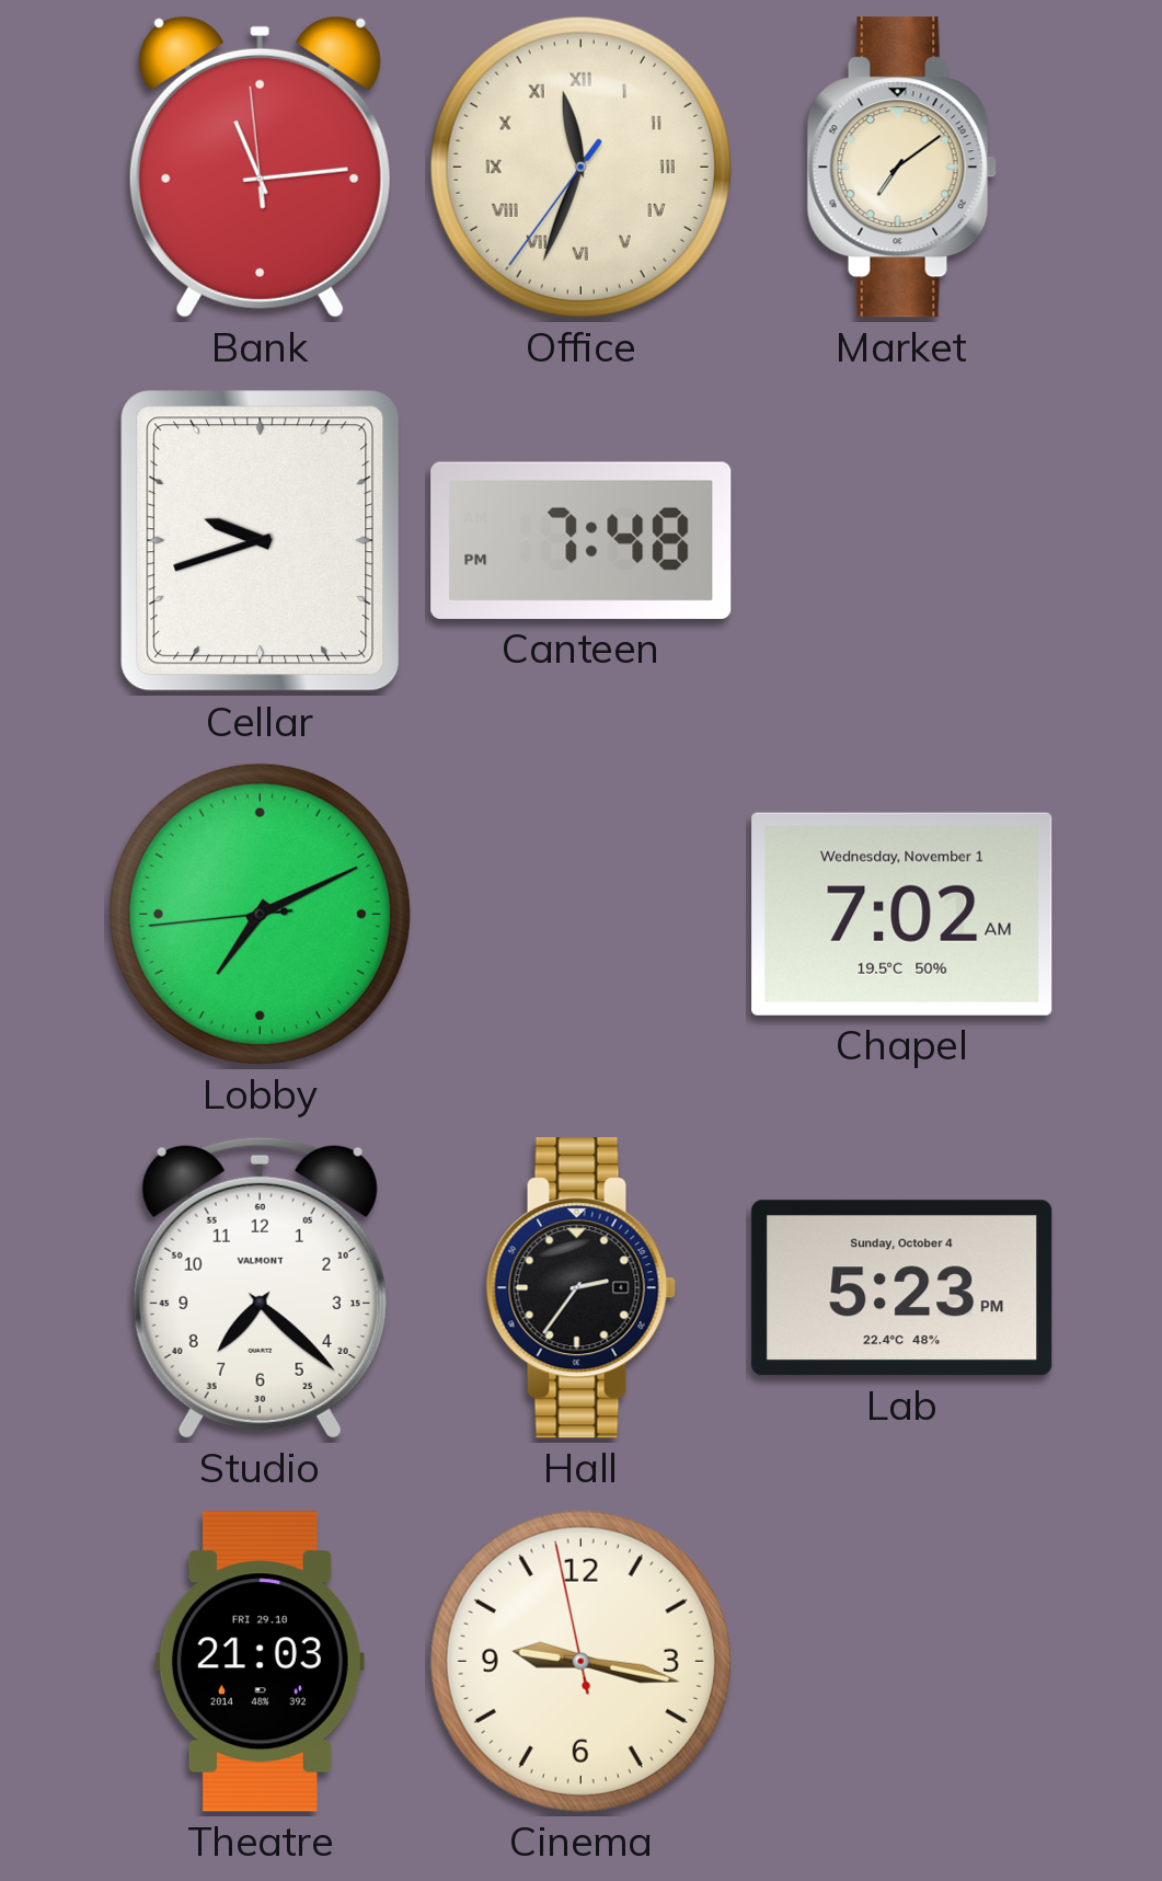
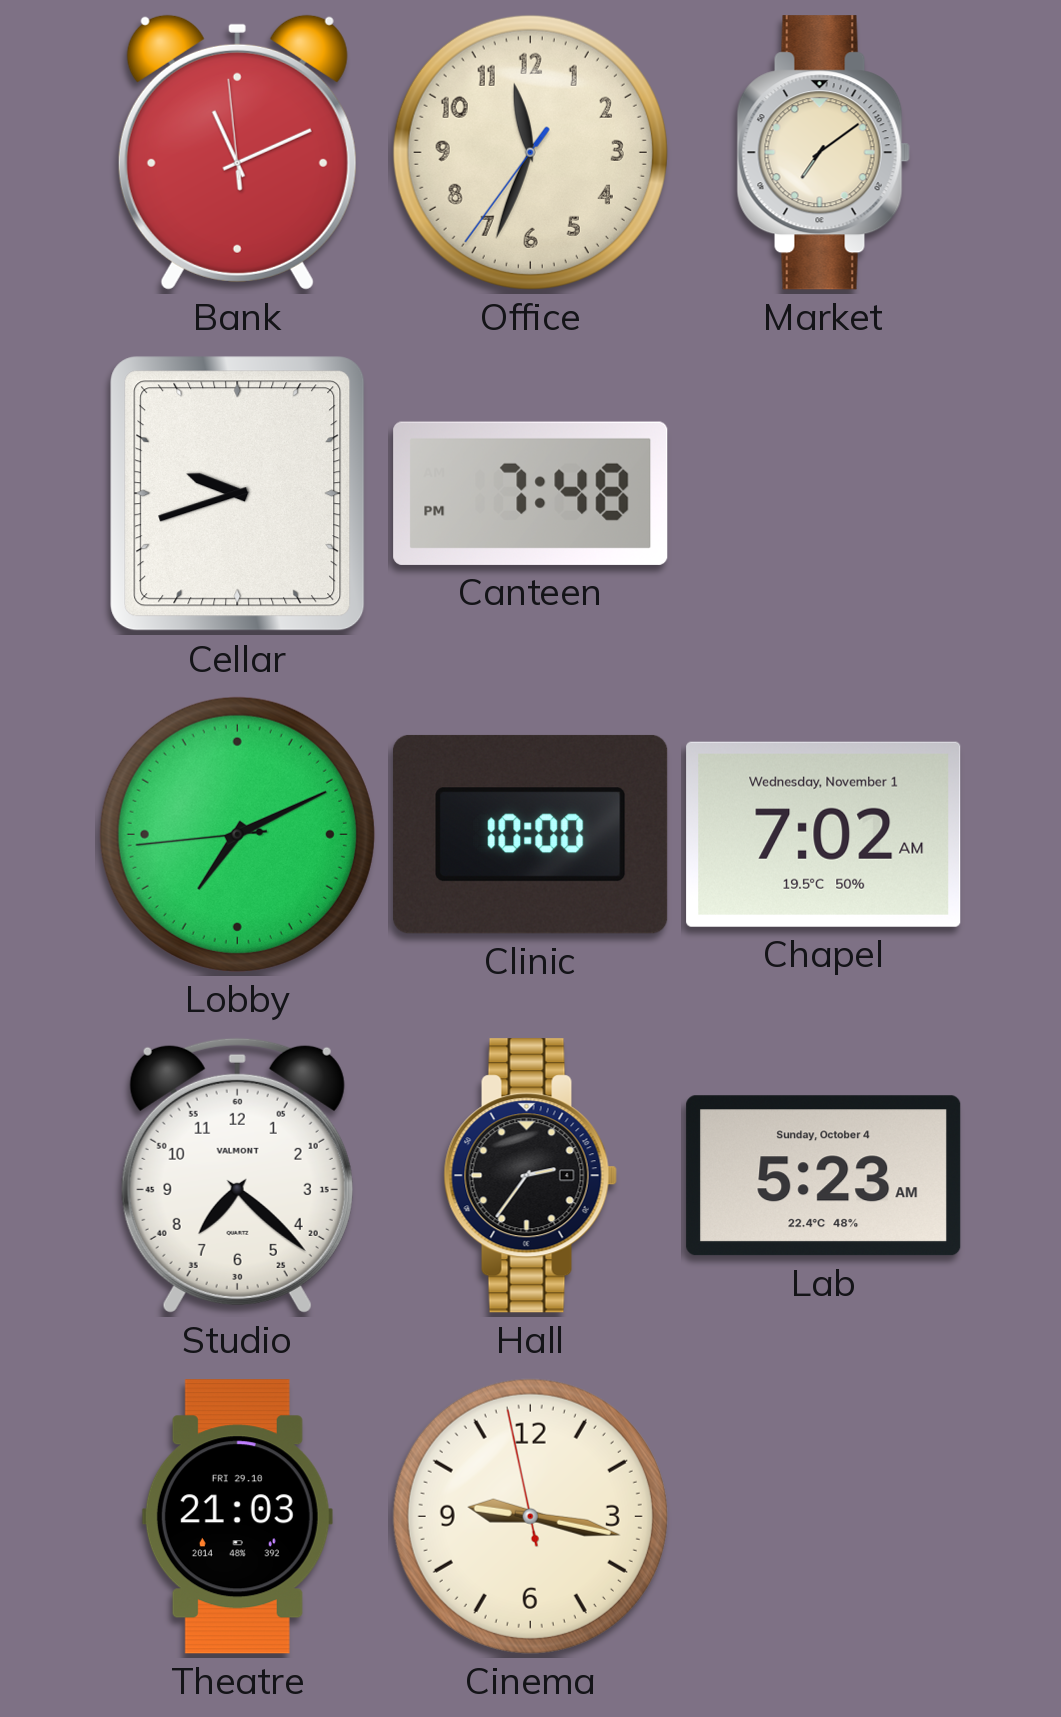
Bank: 11:13 -> 11:10 (237, 152)
Office numerals: Roman -> Arabic (530, 152)
Clinic: none -> 10:00 (531, 834)
Lab: 5:23 PM -> 5:23 AM (824, 1176)
